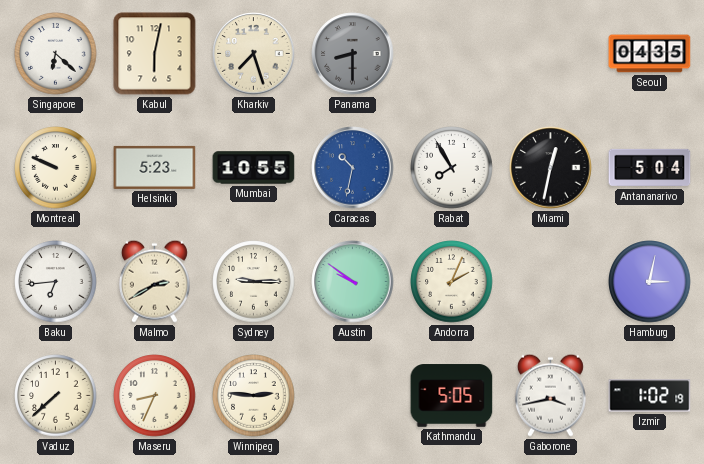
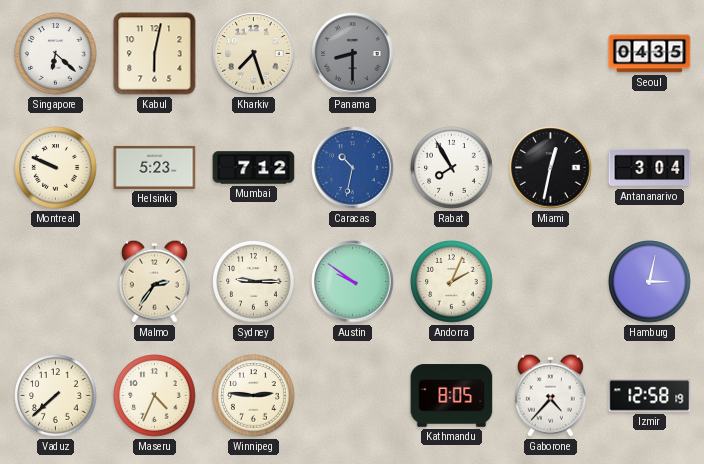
Mumbai: 10:55 -> 7:12 (254, 168)
Antananarivo: 5:04 -> 3:04 (650, 168)
Baku: 6:44 -> none (56, 282)
Malmo: 2:40 -> 2:36 (154, 281)
Maseru: 8:34 -> 4:34 (155, 396)
Kathmandu: 5:05 -> 8:05 (452, 396)
Gaborone: 3:43 -> 4:37 (550, 395)
Izmir: 1:02 -> 12:58 (650, 396)
